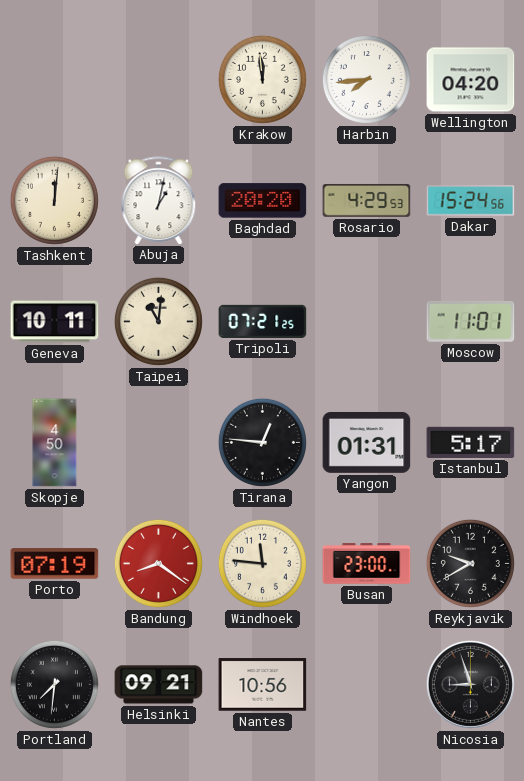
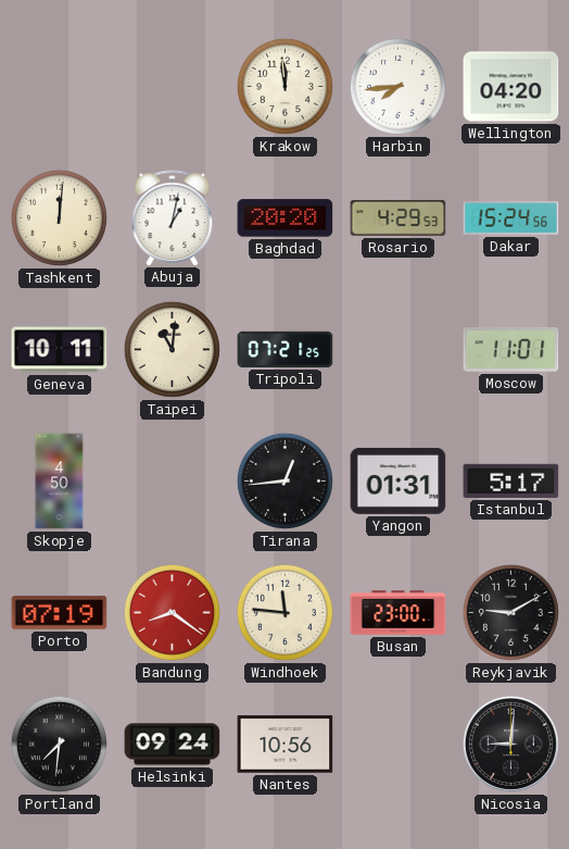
Tirana: 12:46 -> 12:44 (284, 480)
Reykjavik: 9:40 -> 9:10 (510, 612)
Helsinki: 09:21 -> 09:24 (173, 745)
Nicosia: 8:57 -> 9:01 (510, 744)
